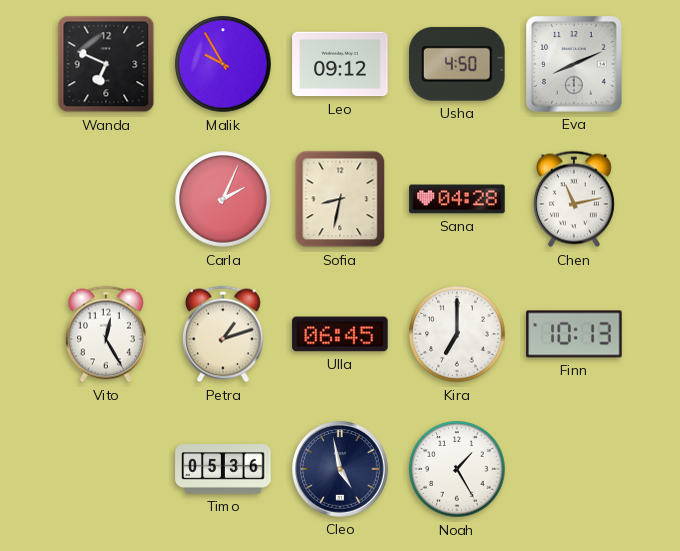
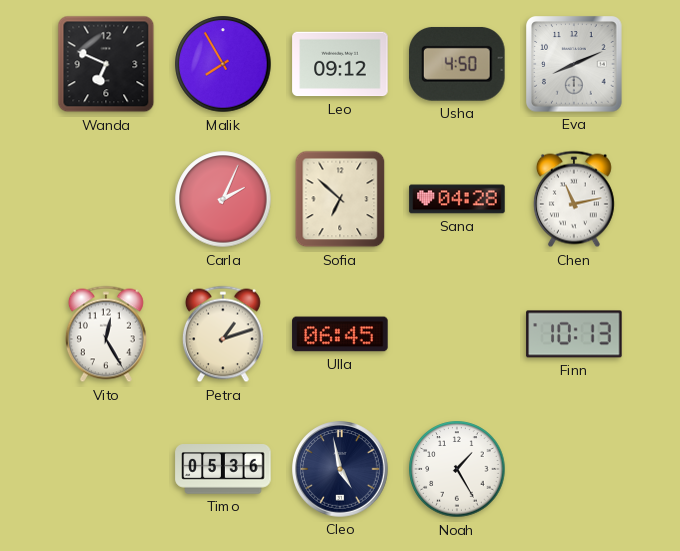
Malik: 9:55 -> 7:55 (223, 64)
Sofia: 8:32 -> 6:52 (340, 199)
Kira: 7:00 -> none (457, 334)
